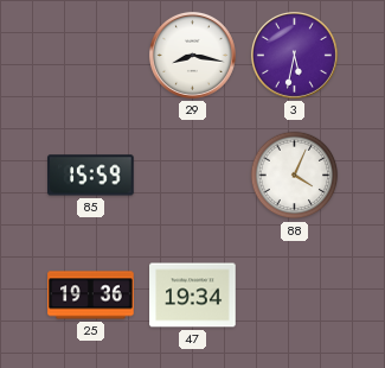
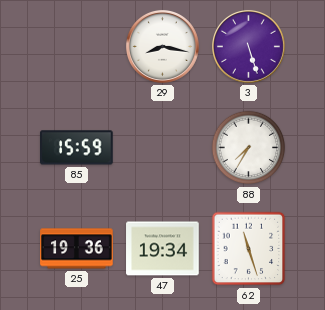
3: 5:32 -> 5:27 (248, 46)
88: 4:04 -> 7:35 (249, 148)
62: none -> 11:27 (249, 249)
